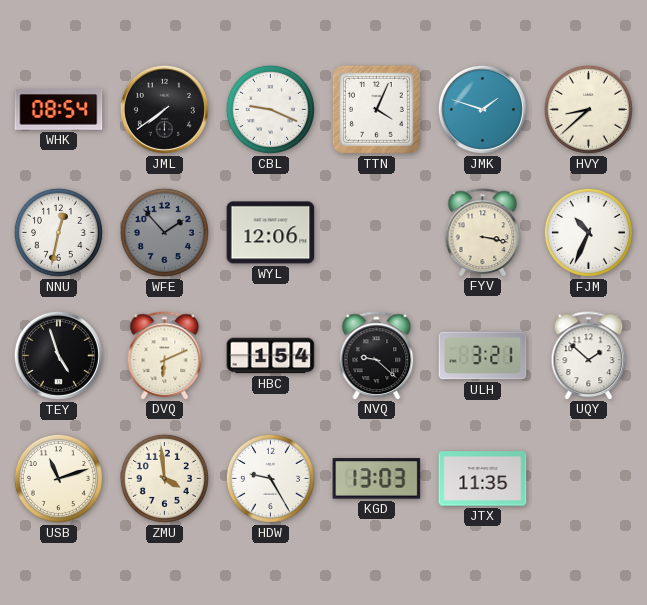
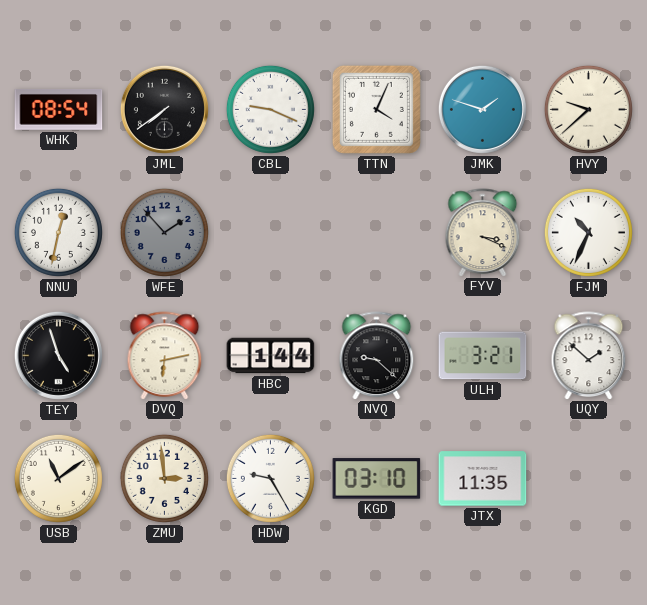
HVY: 8:38 -> 9:38 (588, 109)
WYL: 12:06 -> none (271, 233)
FYV: 3:17 -> 3:19 (483, 232)
DVQ: 6:11 -> 6:13 (165, 355)
HBC: 1:54 -> 1:44 (271, 356)
USB: 11:12 -> 11:09 (58, 478)
ZMU: 3:59 -> 2:59 (164, 478)
KGD: 13:03 -> 03:10 (377, 479)
